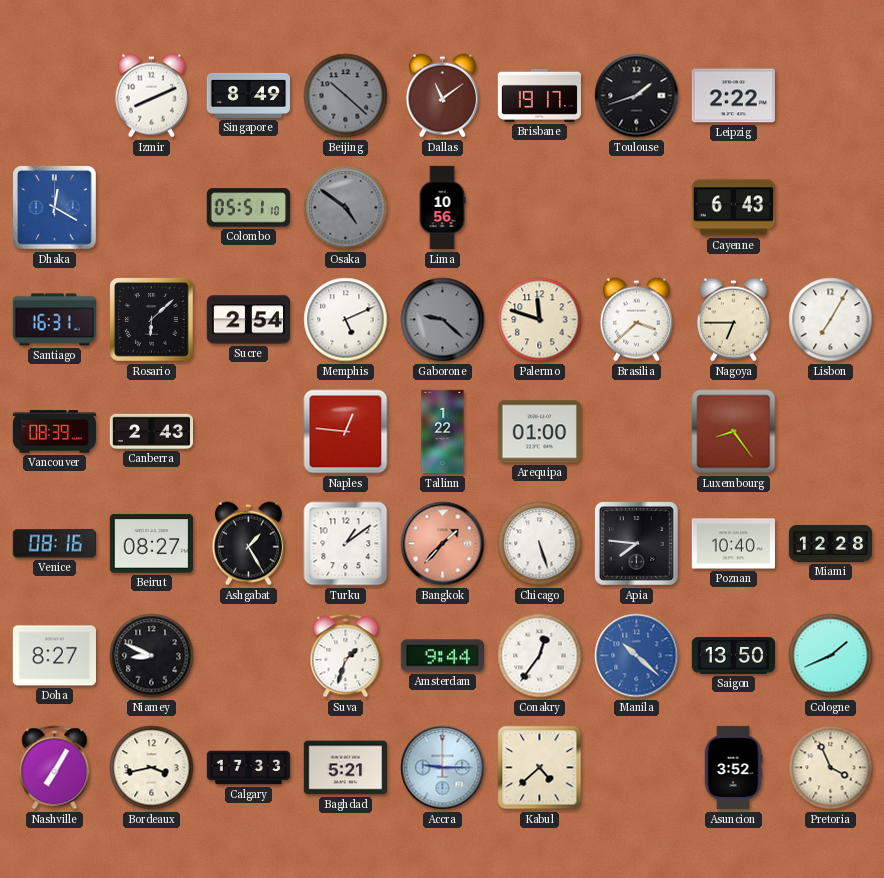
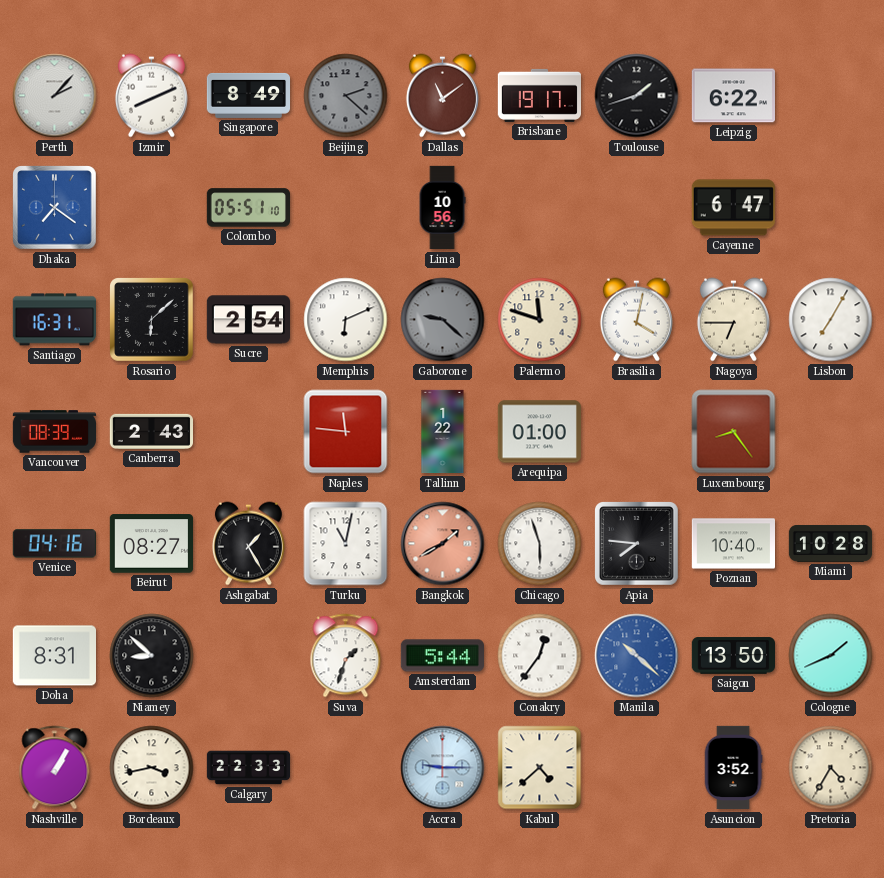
Perth: none -> 2:07 (55, 96)
Beijing: 10:22 -> 2:22 (346, 96)
Leipzig: 2:22 -> 6:22 (733, 96)
Dhaka: 12:20 -> 7:21 (55, 208)
Osaka: 4:51 -> none (346, 208)
Cayenne: 6:43 -> 6:47 (733, 208)
Memphis: 5:11 -> 6:11 (346, 320)
Brasilia: 3:38 -> 4:02 (636, 320)
Naples: 12:46 -> 11:46 (346, 432)
Venice: 08:16 -> 04:16 (54, 544)
Turku: 1:09 -> 11:02 (346, 544)
Bangkok: 1:37 -> 1:40 (443, 544)
Chicago: 5:27 -> 5:57 (540, 544)
Miami: 12:28 -> 10:28 (831, 543)
Doha: 8:27 -> 8:31 (54, 656)
Niamey: 8:49 -> 8:52 (152, 656)
Amsterdam: 9:44 -> 5:44 (442, 656)
Nashville: 7:05 -> 1:05 (55, 768)
Calgary: 17:33 -> 22:33 (249, 768)
Baghdad: 5:21 -> none (345, 768)
Pretoria: 3:56 -> 4:35 (831, 768)
